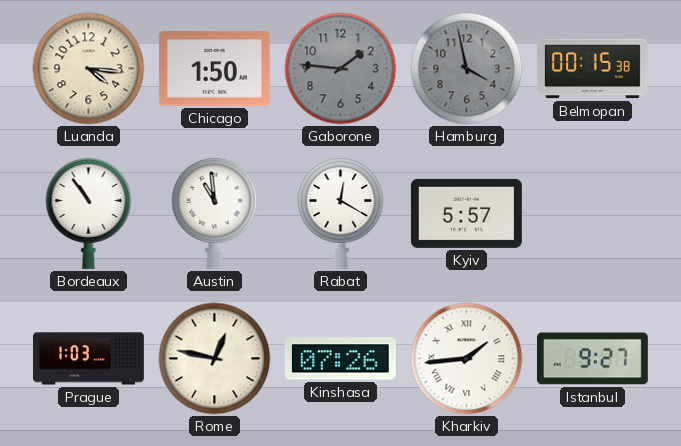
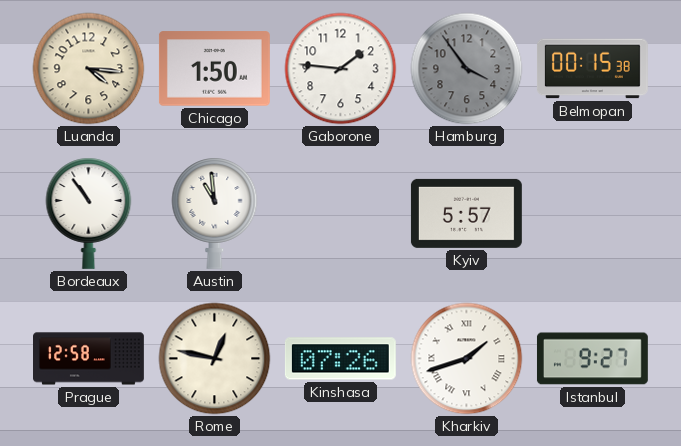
Gaborone dial: grey -> white (341, 69)
Hamburg: 3:58 -> 3:54 (467, 69)
Rabat: 12:20 -> none (341, 213)
Prague: 1:03 -> 12:58 (89, 359)
Kharkiv: 1:44 -> 1:42 (467, 359)
